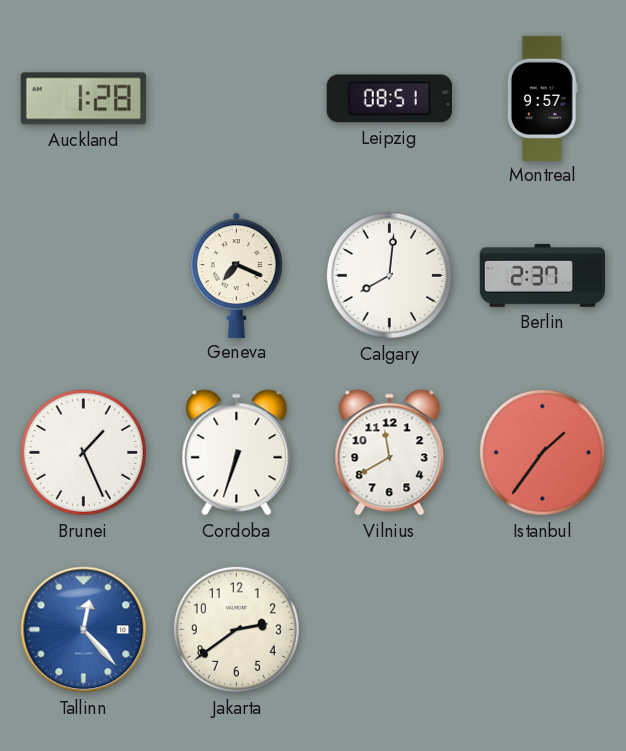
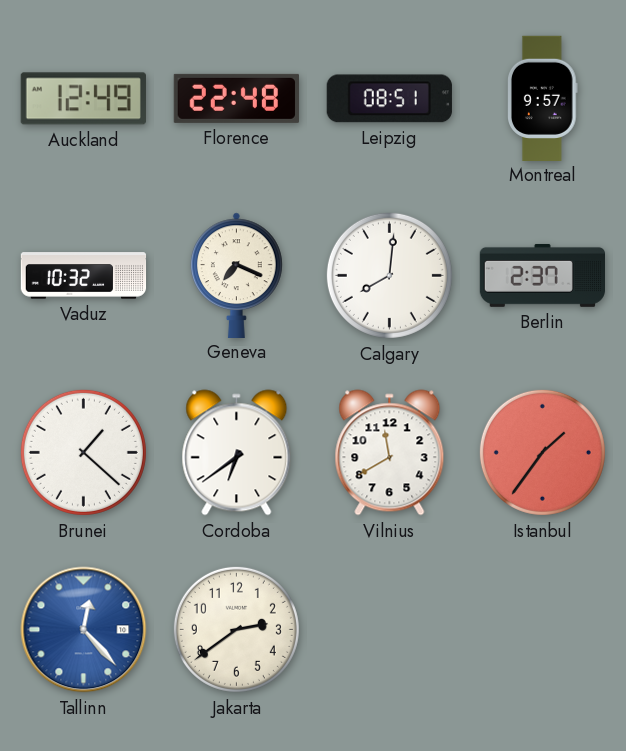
Auckland: 1:28 -> 12:49 (83, 99)
Florence: none -> 22:48 (236, 98)
Vaduz: none -> 10:32 (84, 276)
Brunei: 1:26 -> 1:22 (83, 452)
Cordoba: 6:33 -> 6:39 (237, 453)
